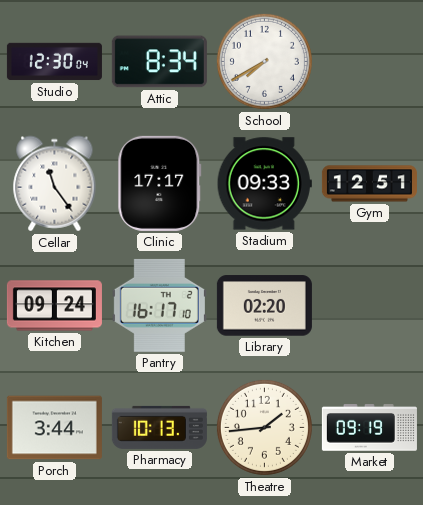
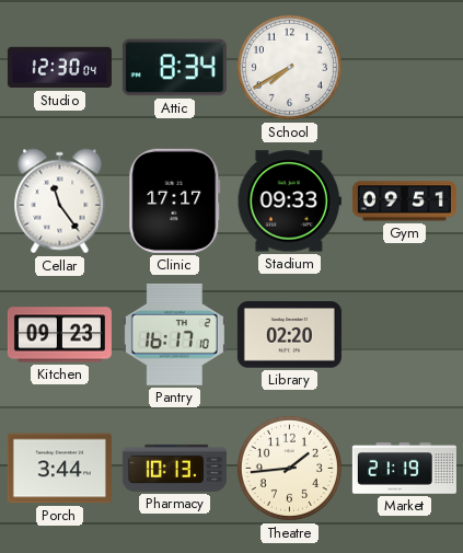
Gym: 12:51 -> 09:51 (404, 201)
Kitchen: 09:24 -> 09:23 (59, 335)
Market: 09:19 -> 21:19 (404, 469)
